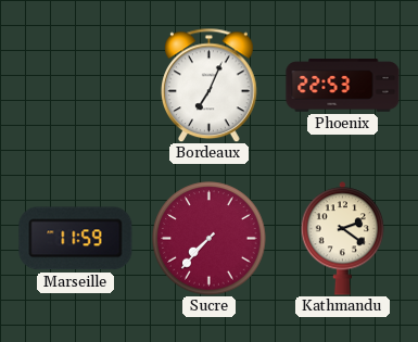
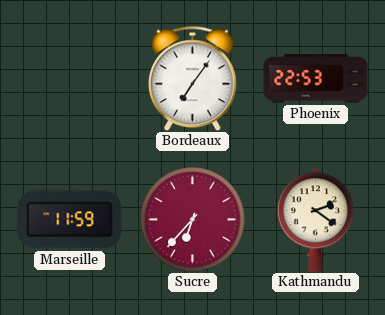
Bordeaux: 7:04 -> 7:06 (193, 78)
Sucre: 7:37 -> 6:37 (193, 220)
